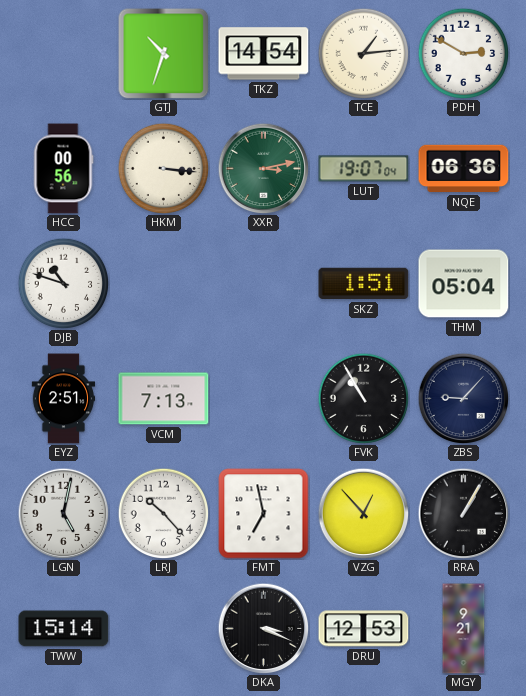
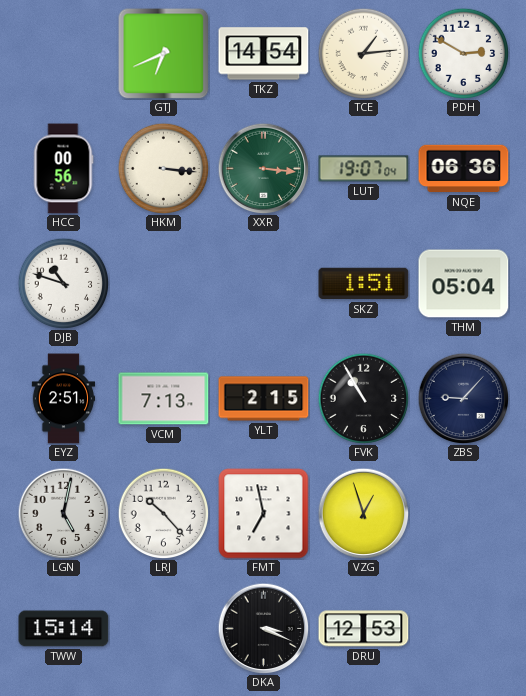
GTJ: 10:33 -> 6:41 (163, 53)
XXR: 3:13 -> 3:16 (263, 168)
YLT: none -> 2:15 (264, 399)
VZG: 12:53 -> 12:57 (363, 513)
RRA: 1:05 -> none (463, 513)
MGY: 9:21 -> none (464, 629)
